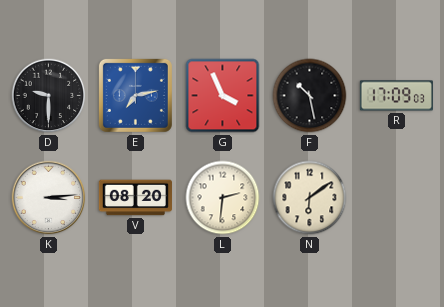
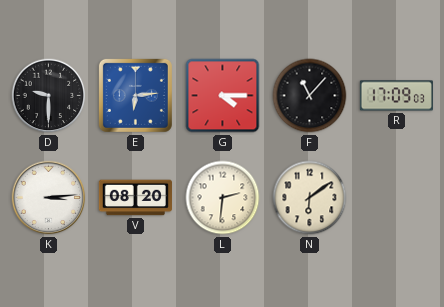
E: 7:13 -> 6:14 (135, 95)
G: 3:56 -> 4:15 (223, 96)
F: 10:28 -> 11:07 (310, 96)
